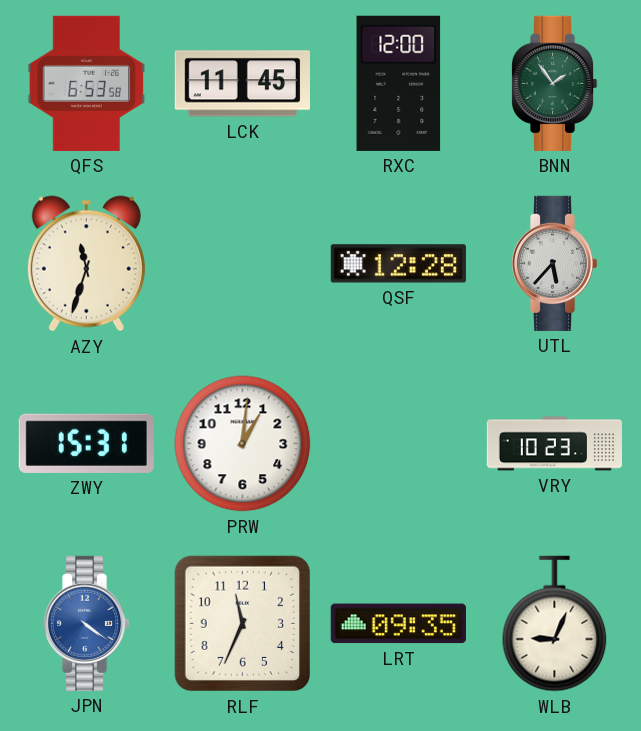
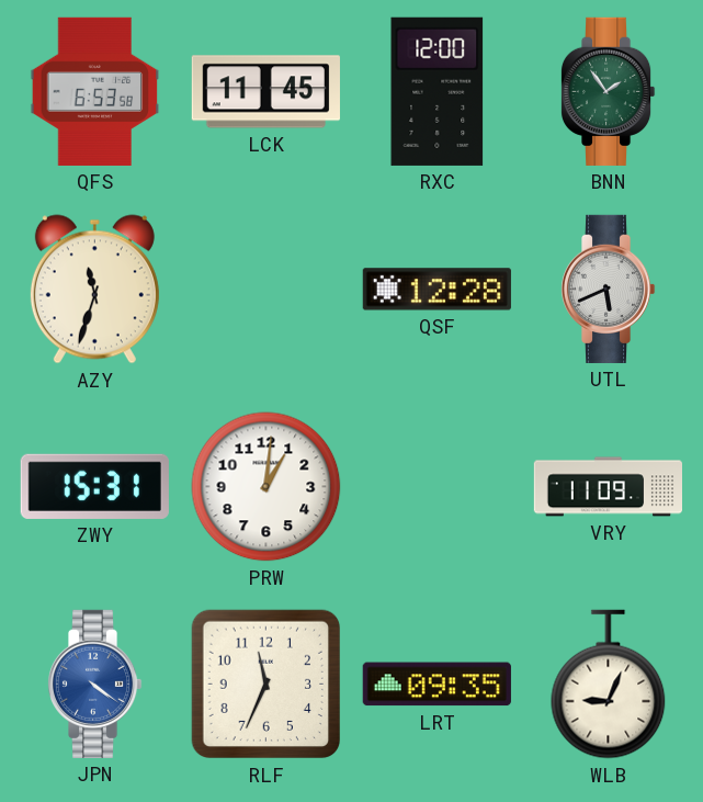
UTL: 5:37 -> 5:41 (608, 289)
VRY: 10:23 -> 11:09 (608, 487)
